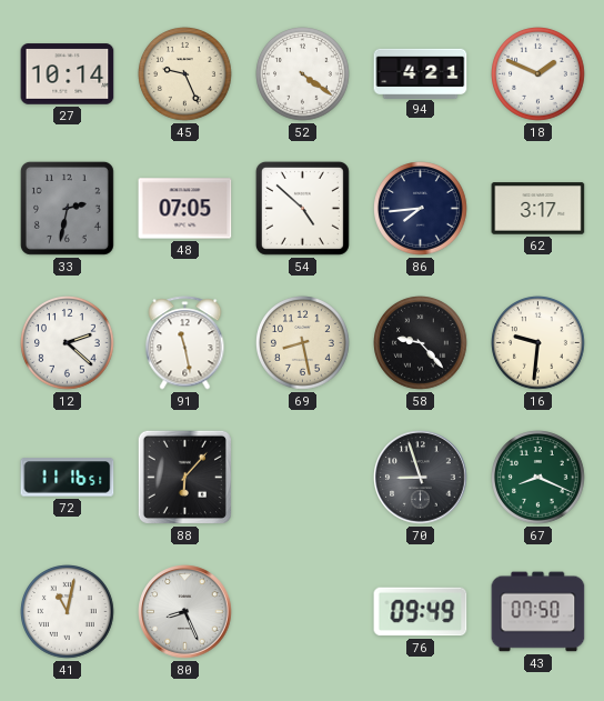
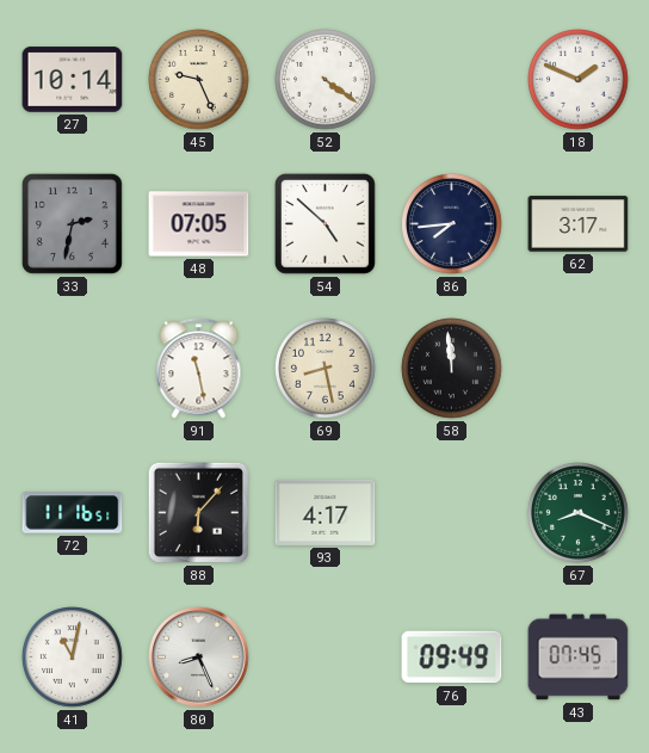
94: 4:21 -> none (421, 73)
12: 2:22 -> none (68, 343)
58: 9:23 -> 11:59 (452, 369)
16: 9:31 -> none (538, 343)
93: none -> 4:17 (326, 512)
70: 8:57 -> none (421, 478)
43: 07:50 -> 07:45 (579, 658)
